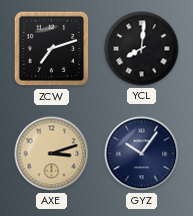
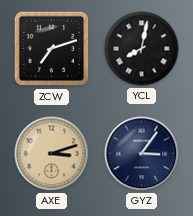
YCL: 8:01 -> 8:02 (142, 49)
GYZ: 10:06 -> 3:06 (142, 154)
